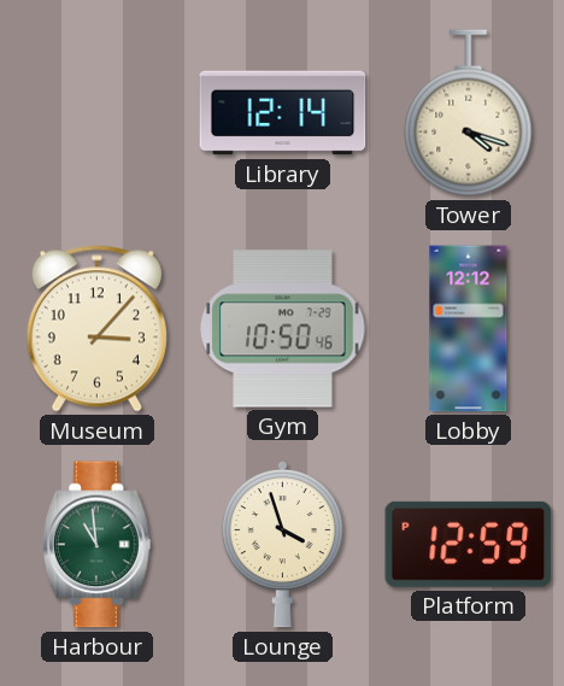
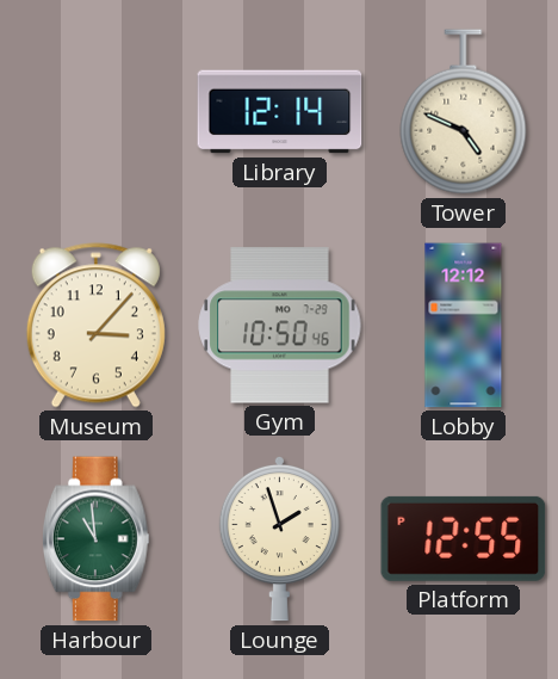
Tower: 4:18 -> 4:49 (464, 112)
Lounge: 3:57 -> 1:57 (279, 538)
Platform: 12:59 -> 12:55 (464, 538)
